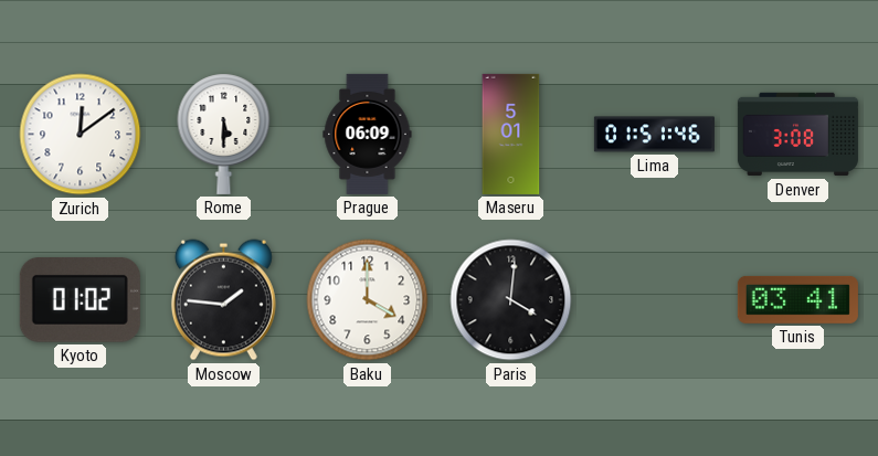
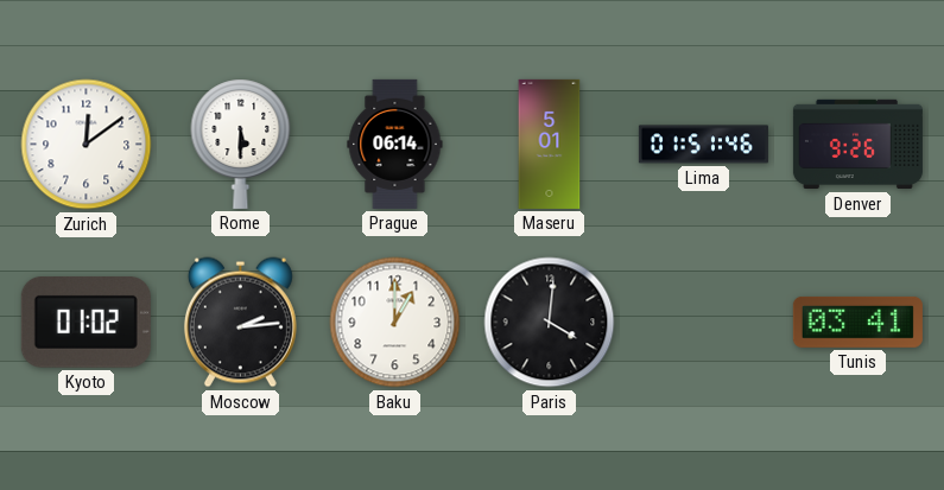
Prague: 06:09 -> 06:14 (395, 144)
Denver: 3:08 -> 9:26 (857, 145)
Moscow: 1:46 -> 2:14 (240, 323)
Baku: 4:00 -> 1:00 (395, 323)
